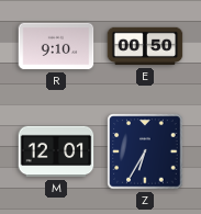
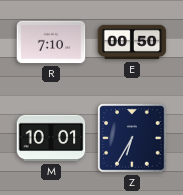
R: 9:10 -> 7:10 (51, 42)
M: 12:01 -> 10:01 (51, 138)
